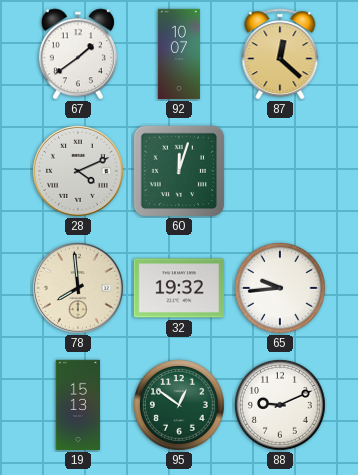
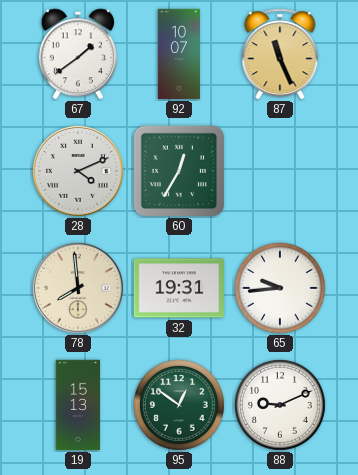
87: 12:22 -> 11:26 (280, 54)
60: 12:03 -> 12:35 (179, 171)
32: 19:32 -> 19:31 (178, 288)
